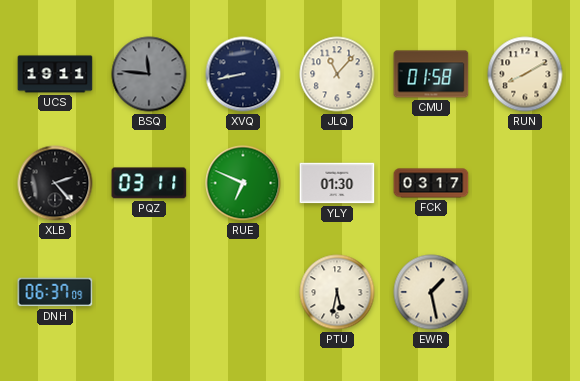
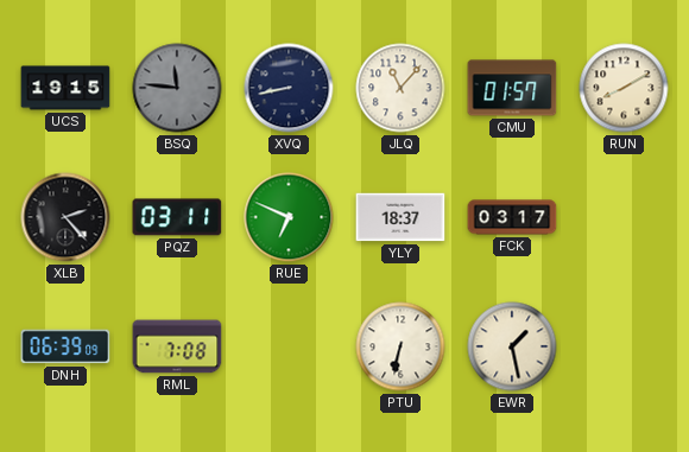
UCS: 19:11 -> 19:15 (65, 88)
CMU: 01:58 -> 01:57 (512, 88)
YLY: 01:30 -> 18:37 (400, 217)
DNH: 06:37 -> 06:39 (65, 346)
RML: none -> 7:08 (177, 346)
PTU: 5:32 -> 6:32 (400, 346)
